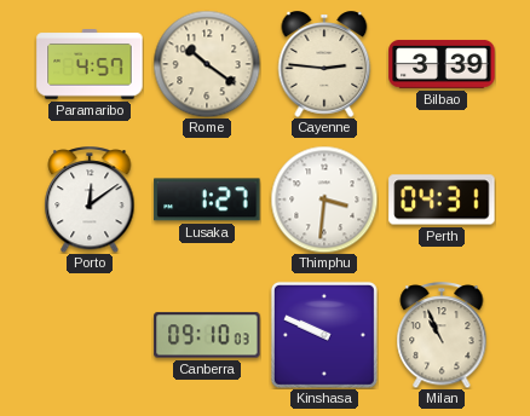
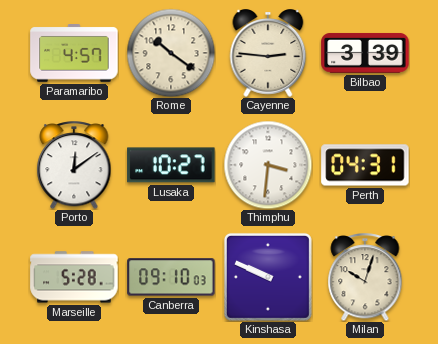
Lusaka: 1:27 -> 10:27 (171, 165)
Marseille: none -> 5:28 (74, 277)
Milan: 10:56 -> 10:03 (365, 277)
